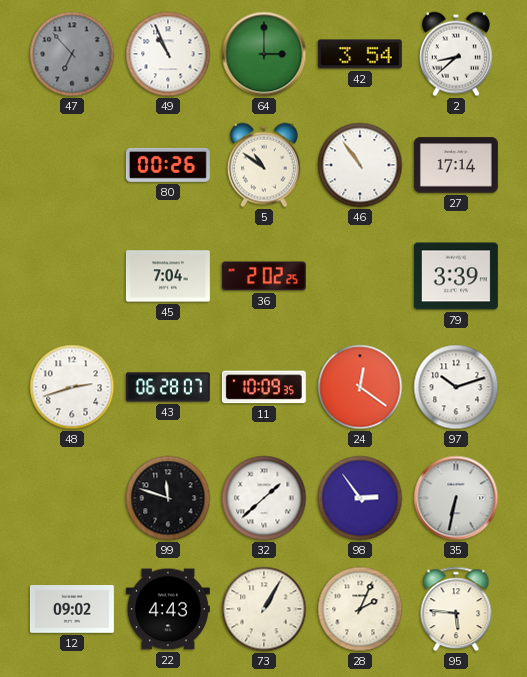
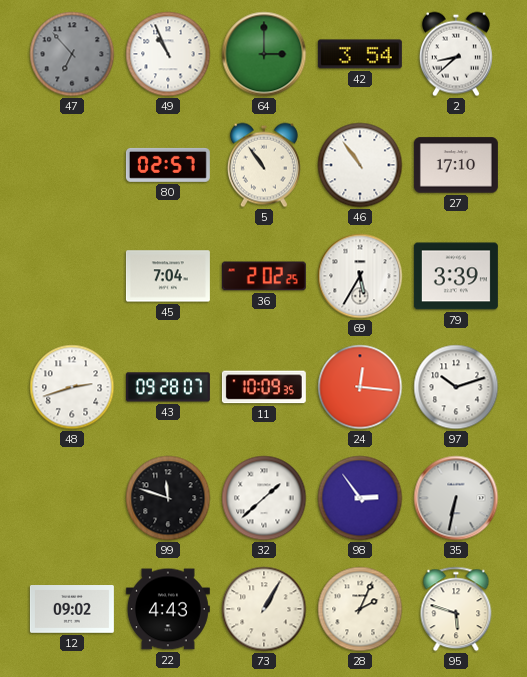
80: 00:26 -> 02:57 (168, 165)
5: 10:51 -> 10:54 (264, 165)
27: 17:14 -> 17:10 (456, 165)
69: none -> 5:35 (360, 276)
43: 06:28 -> 09:28 (168, 387)
24: 12:21 -> 12:16 (360, 387)
95: 5:46 -> 5:48 (456, 609)
